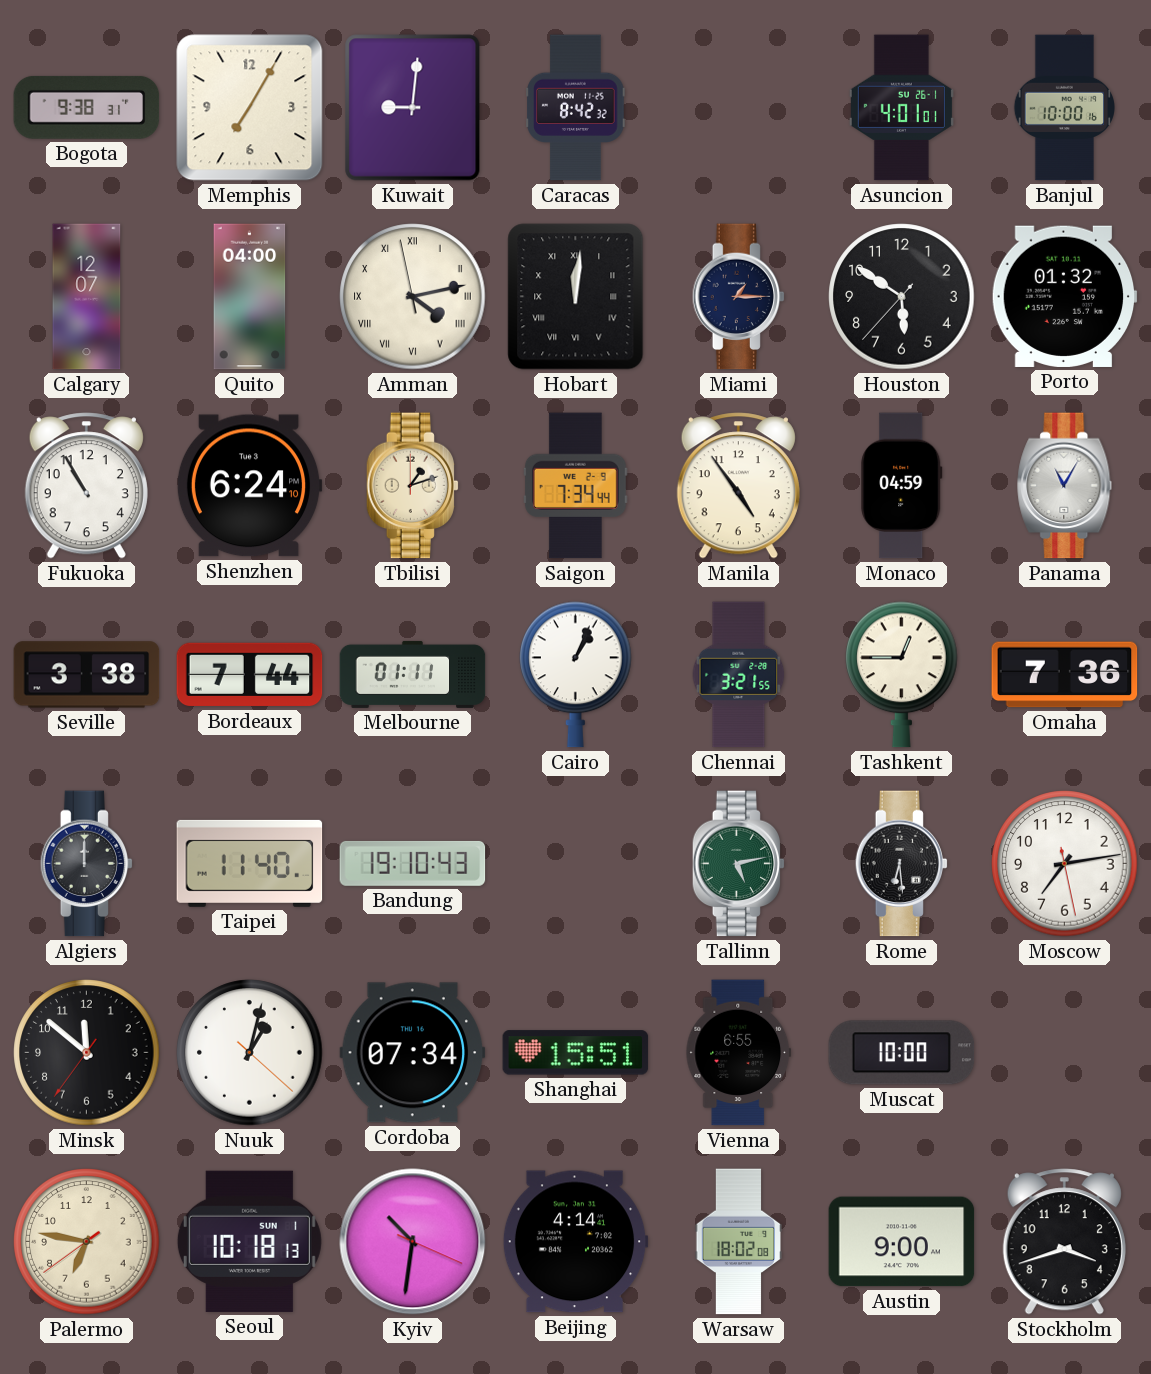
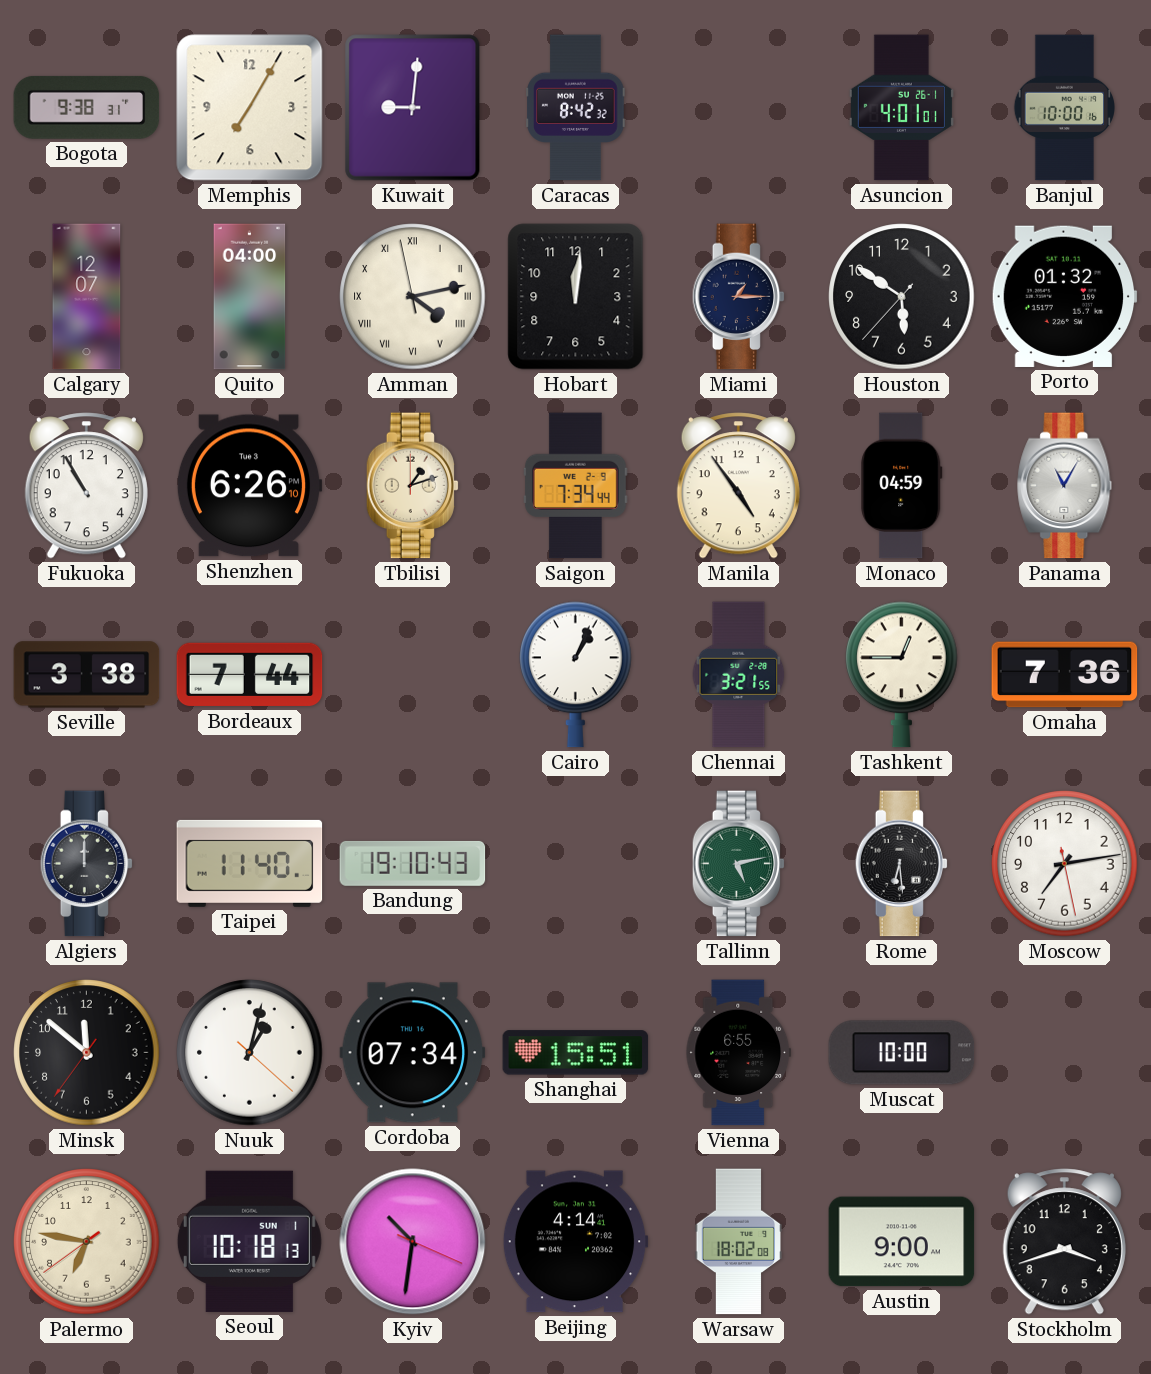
Hobart numerals: Roman -> Arabic (576, 297)
Shenzhen: 6:24 -> 6:26 (249, 486)
Melbourne: 01:11 -> none (413, 674)
